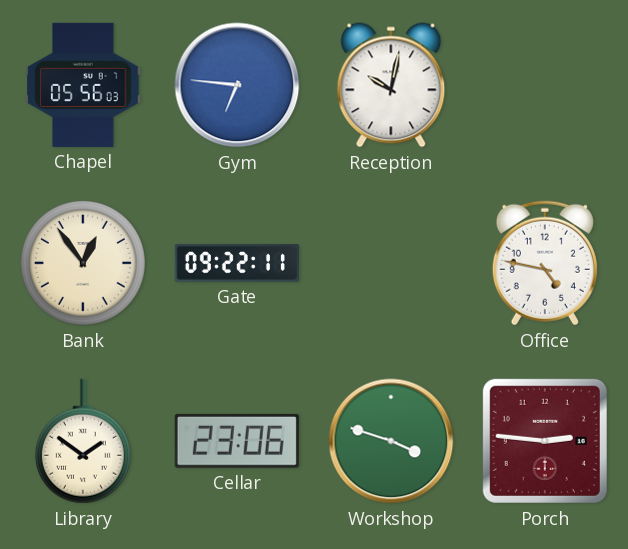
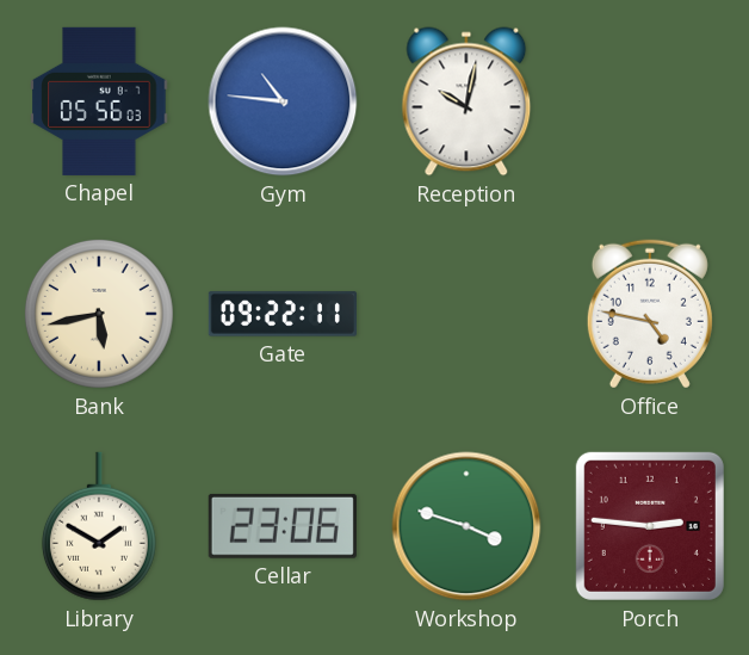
Gym: 6:46 -> 10:46 (283, 101)
Bank: 12:54 -> 5:43 (99, 314)
Library: 1:51 -> 1:50 (99, 526)
